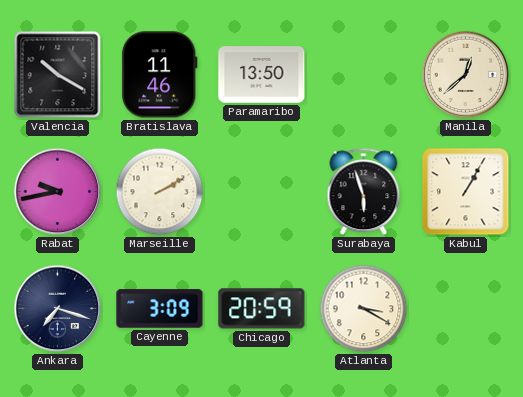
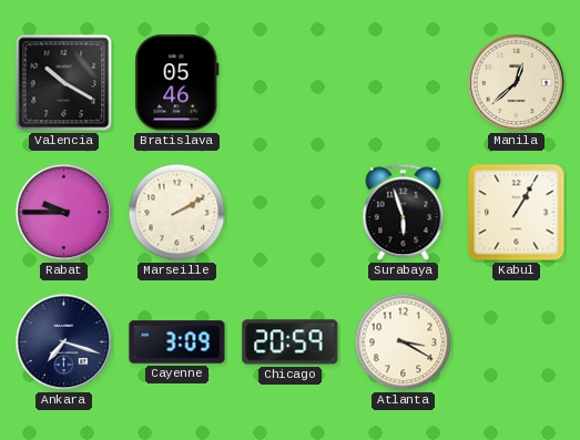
Bratislava: 11:46 -> 05:46 (177, 83)
Paramaribo: 13:50 -> none (262, 75)
Rabat: 9:43 -> 9:45 (64, 213)
